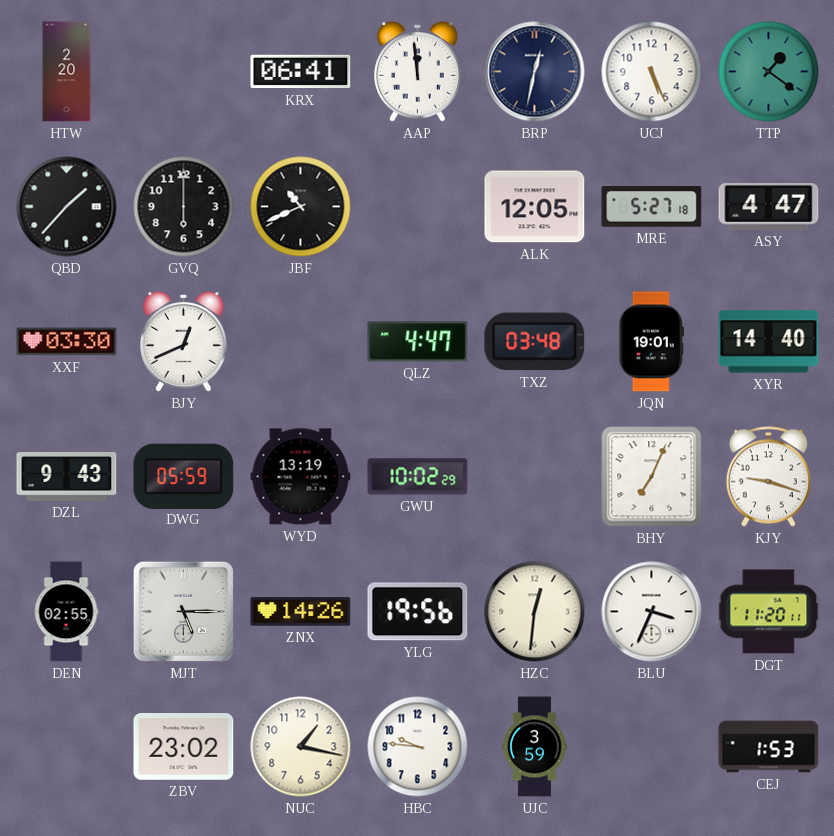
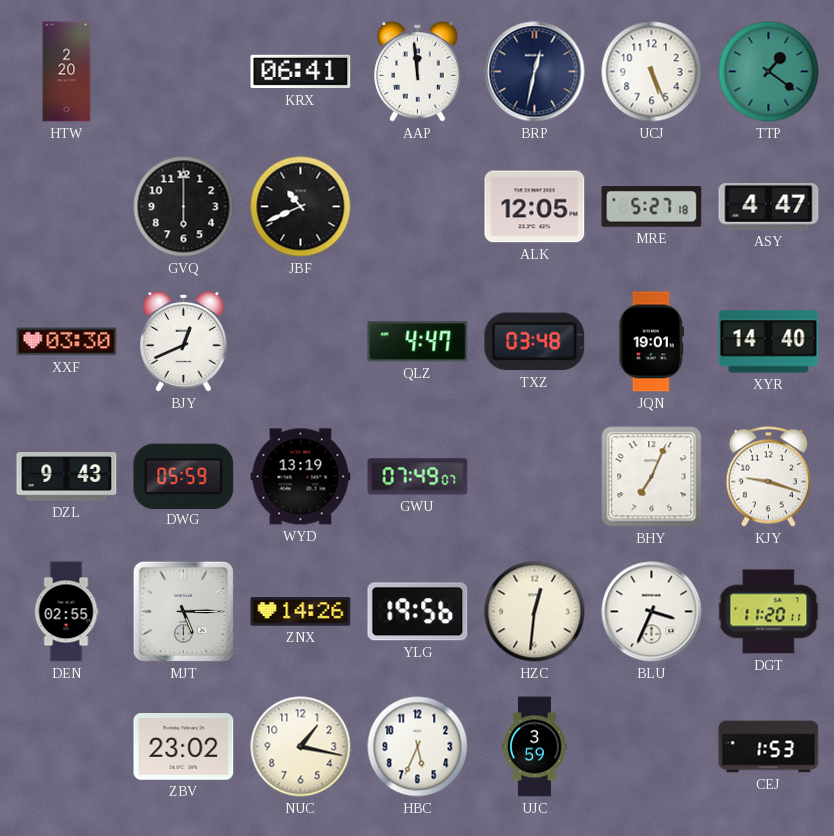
QBD: 1:37 -> none (67, 207)
GWU: 10:02 -> 07:49 (418, 477)
HBC: 9:46 -> 5:34 (418, 747)
